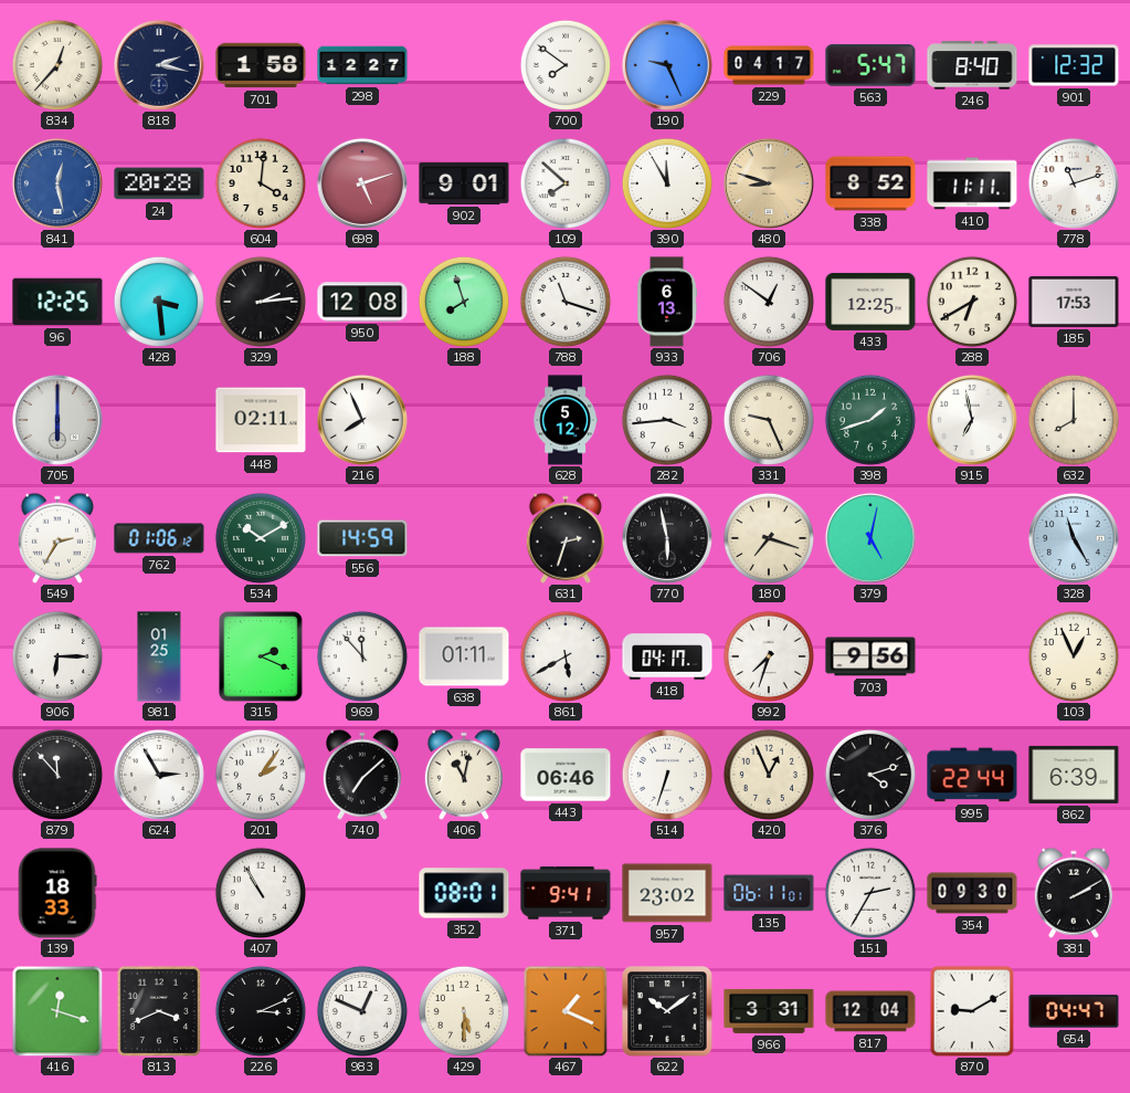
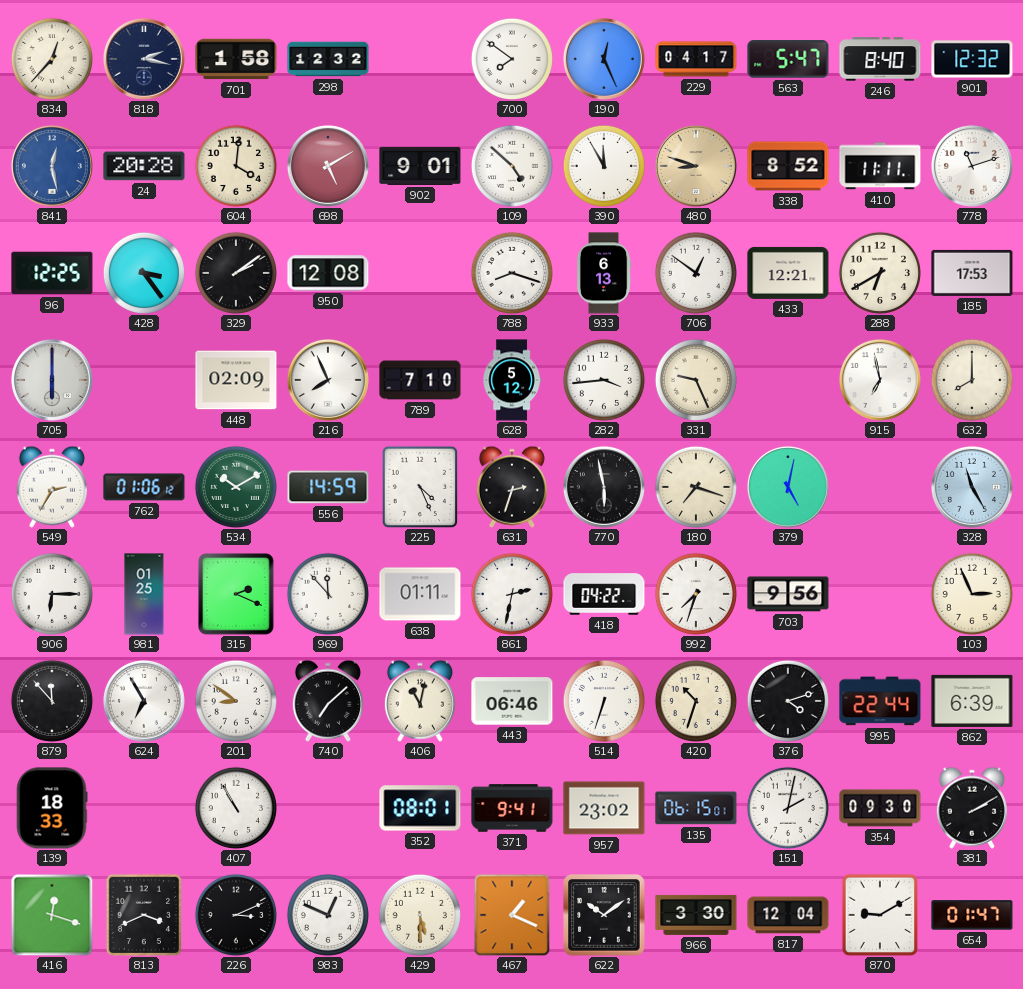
298: 12:27 -> 12:32 (328, 59)
190: 9:26 -> 12:26 (604, 59)
698: 5:12 -> 5:10 (328, 166)
109: 7:52 -> 4:52 (512, 166)
428: 3:29 -> 3:24 (144, 273)
329: 2:14 -> 2:09 (236, 273)
188: 7:57 -> none (464, 302)
788: 11:18 -> 8:18 (512, 273)
433: 12:25 -> 12:21 (788, 273)
448: 02:11 -> 02:09 (236, 380)
789: none -> 7:10 (420, 380)
398: 1:42 -> none (870, 420)
225: none -> 4:26 (419, 486)
861: 5:40 -> 2:32 (512, 594)
418: 04:17 -> 04:22 (604, 594)
103: 12:56 -> 2:56 (972, 594)
624: 2:55 -> 6:55 (144, 701)
201: 2:06 -> 8:51 (236, 701)
420: 12:56 -> 10:33 (696, 701)
135: 06:11 -> 06:15 (696, 808)
151: 2:35 -> 2:02 (788, 808)
966: 3:31 -> 3:30 (696, 915)
654: 04:47 -> 01:47 (972, 915)
